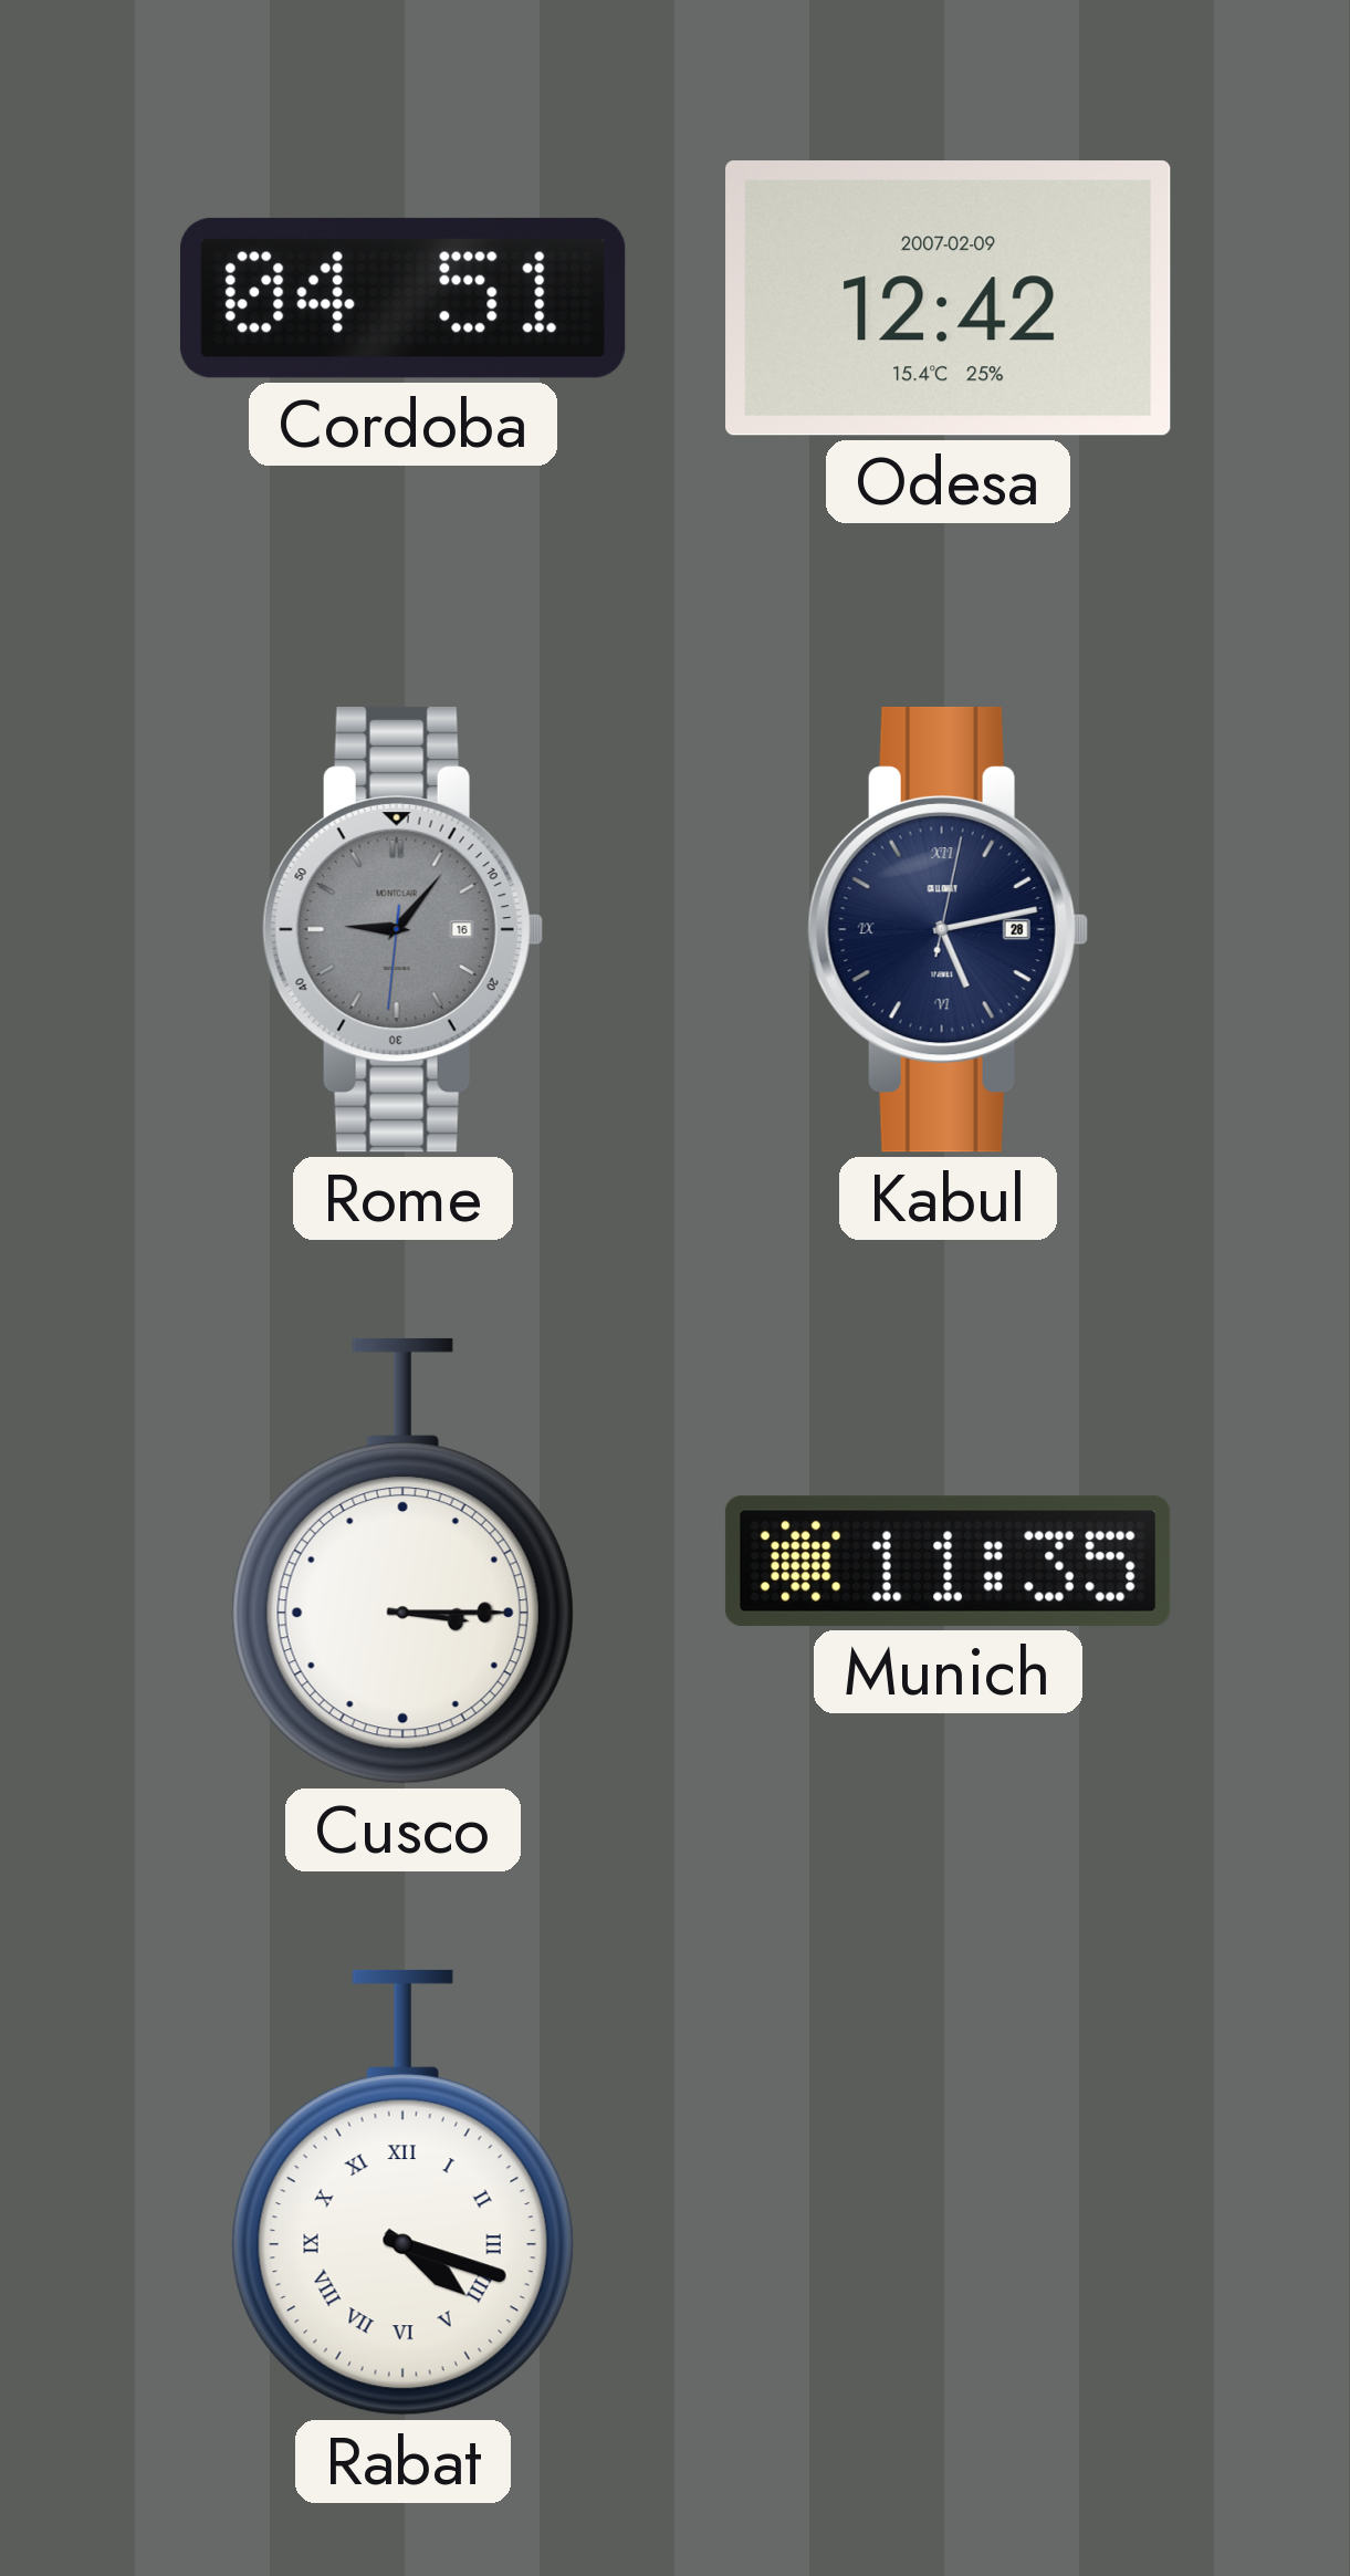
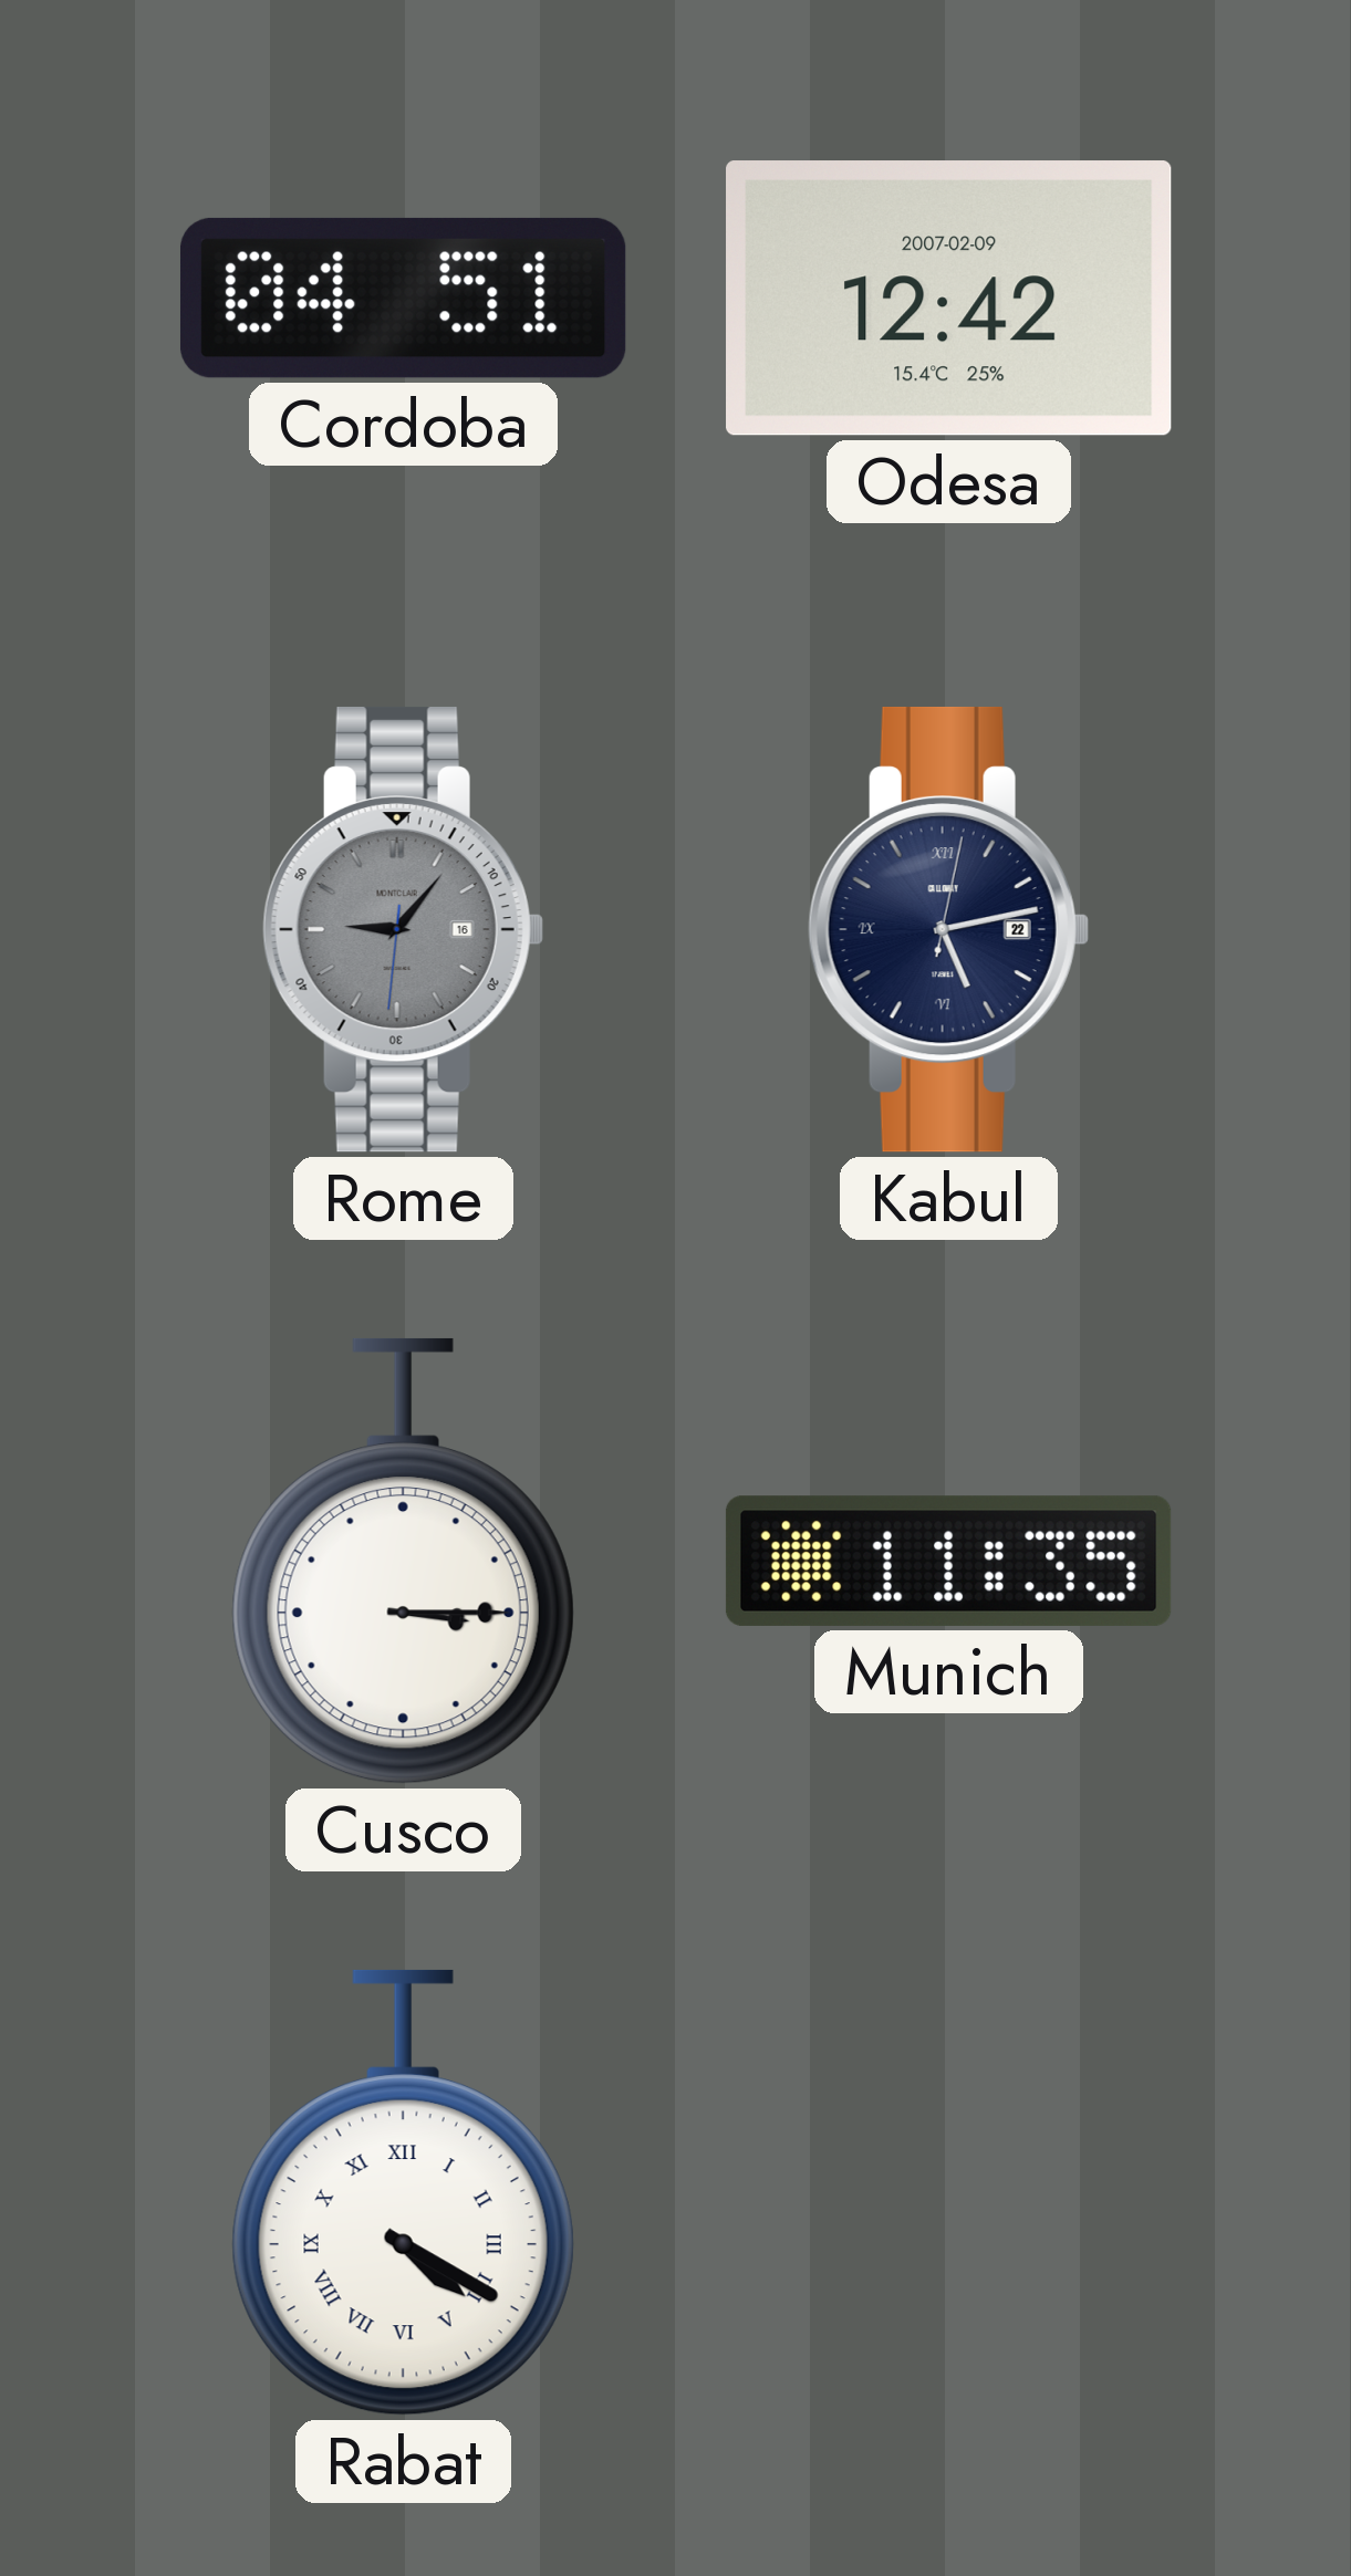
Kabul date: 28 -> 22 (948, 929)
Rabat: 4:18 -> 4:20 (403, 2192)
